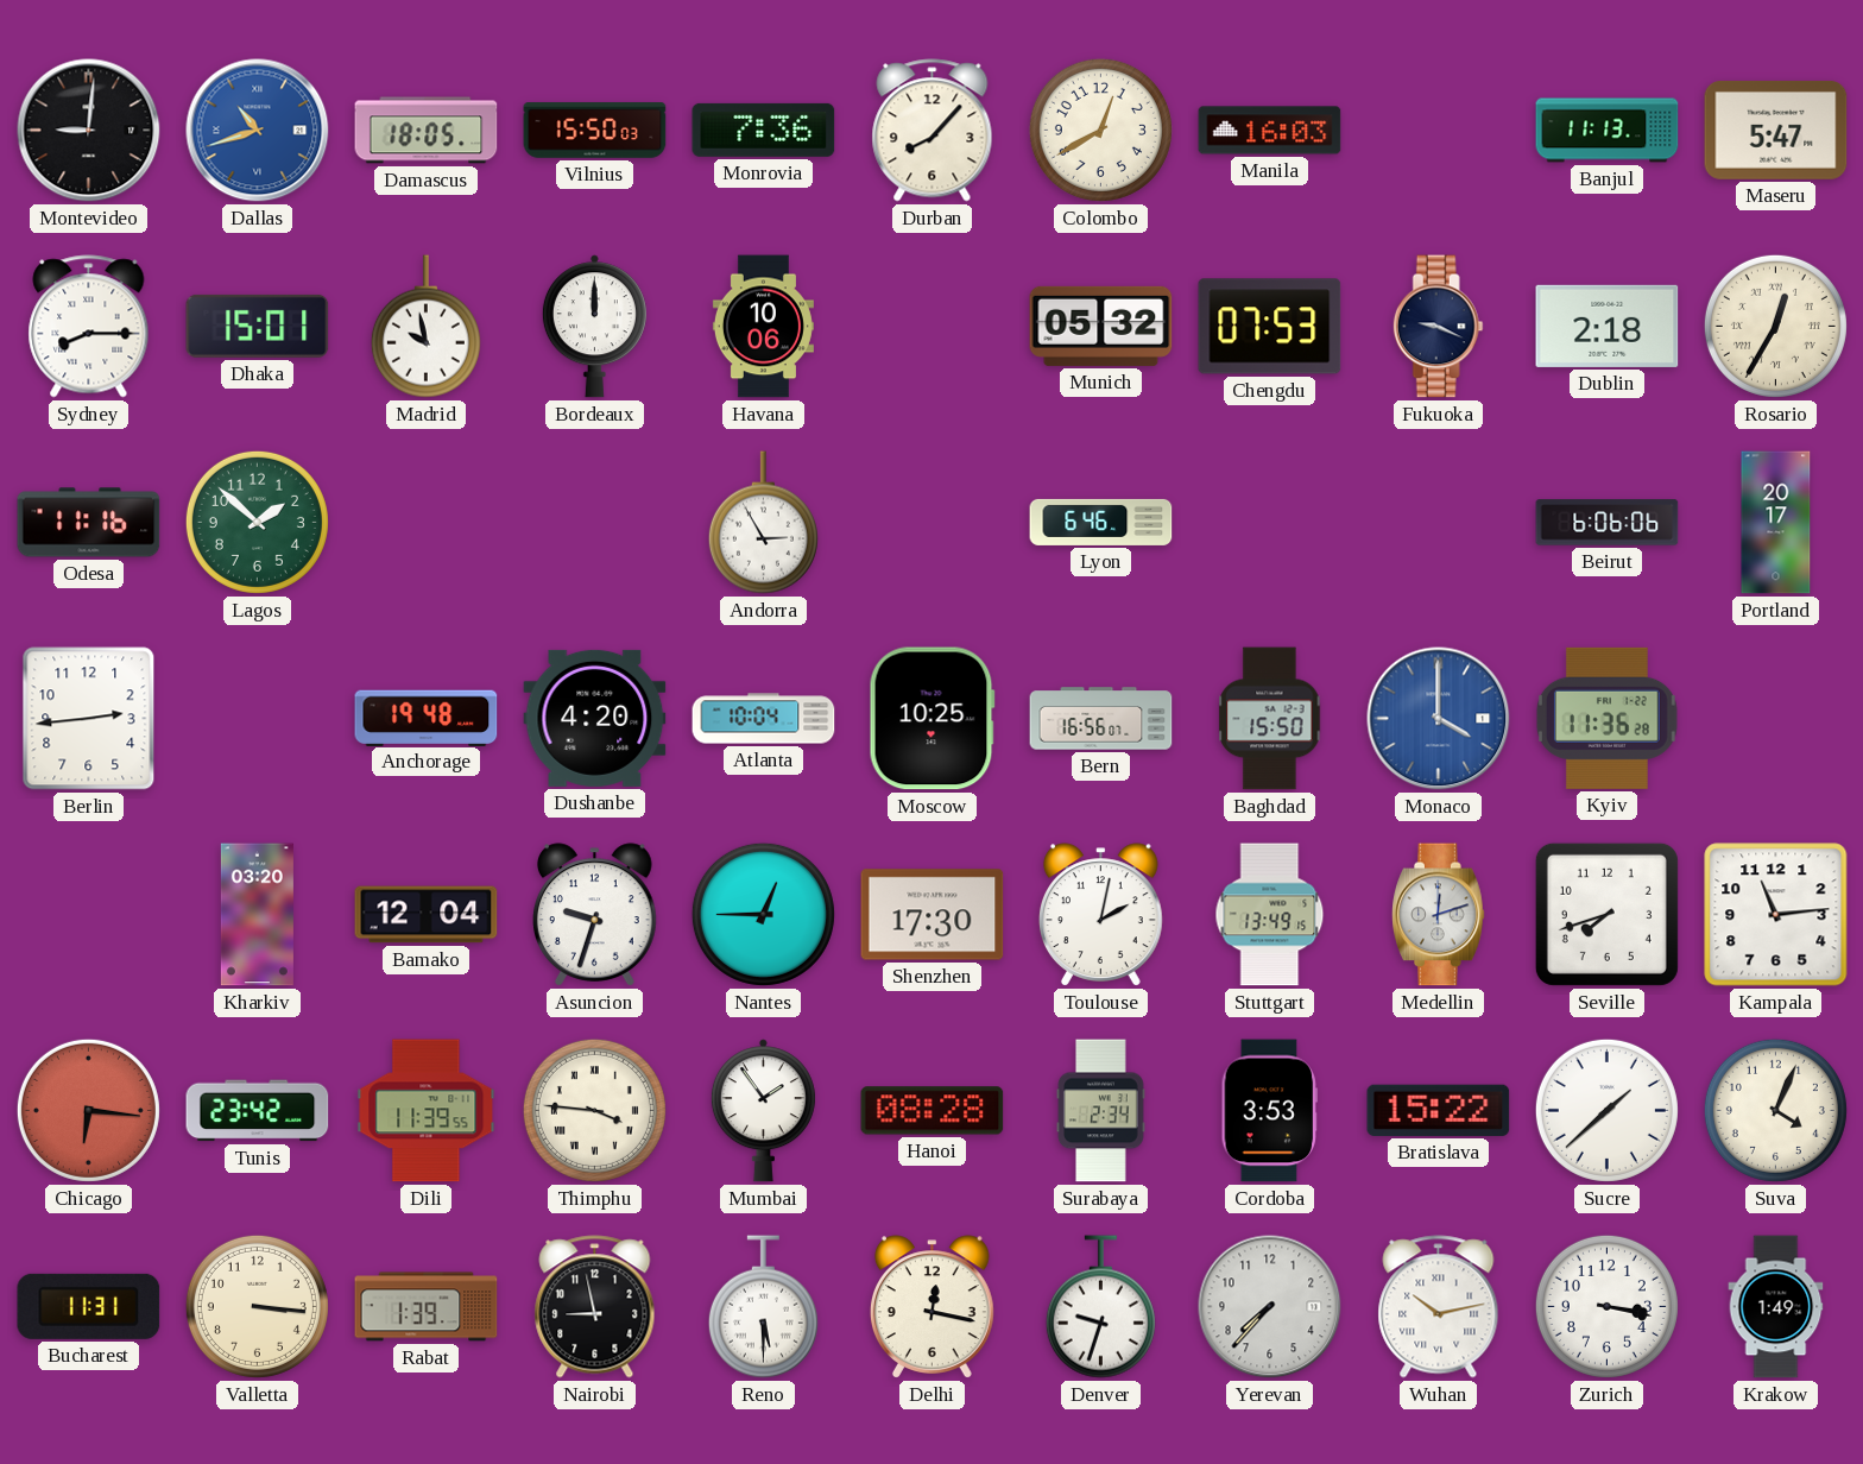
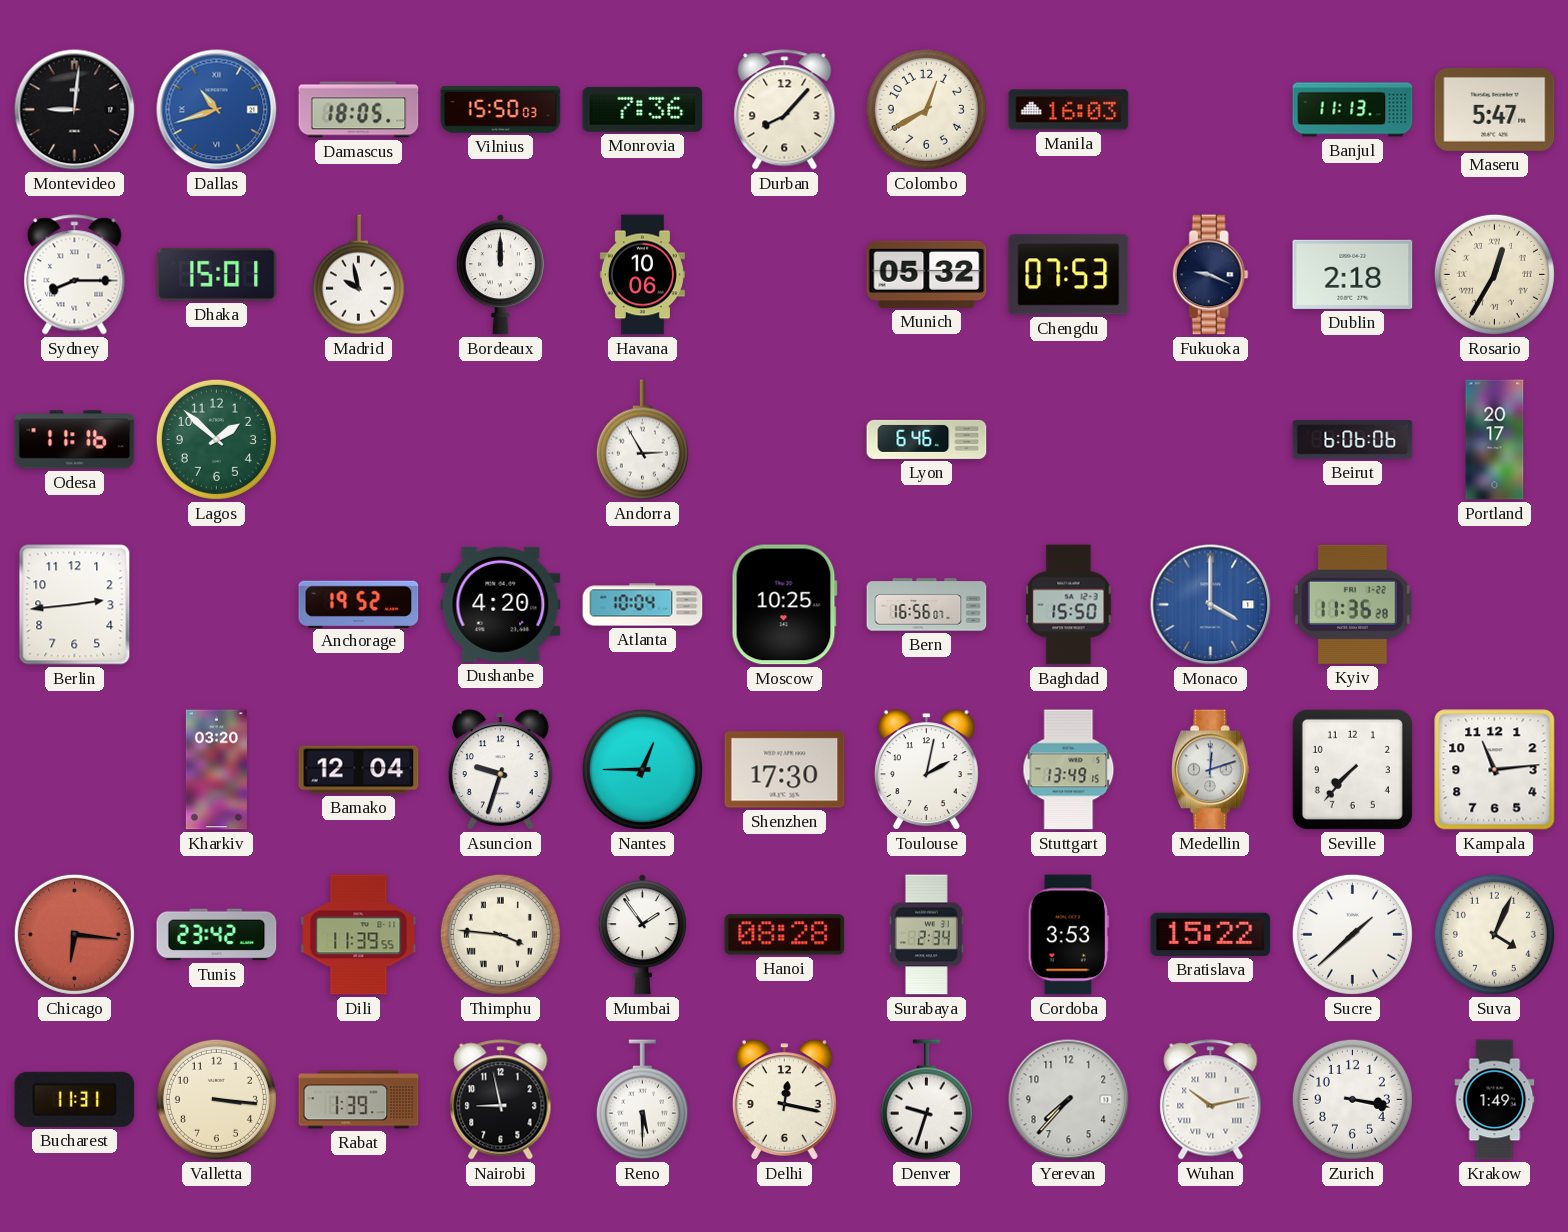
Anchorage: 19:48 -> 19:52 (359, 604)
Seville: 7:42 -> 7:37 (1352, 769)
